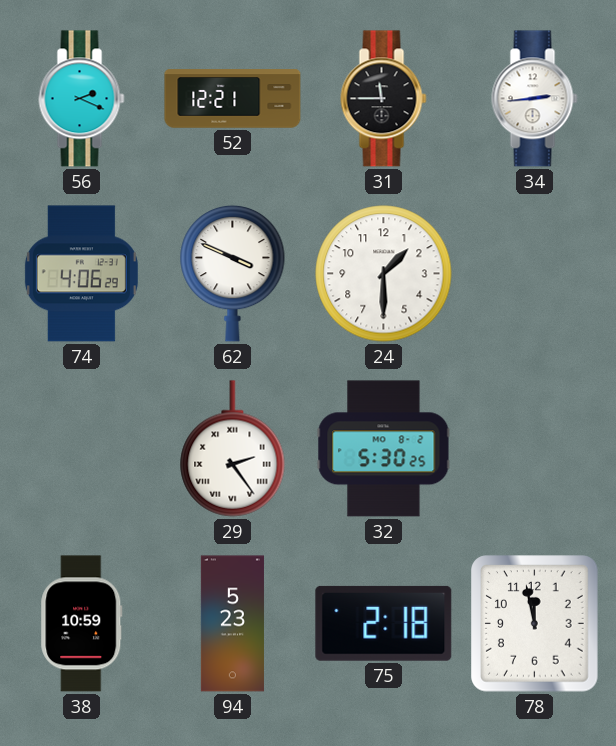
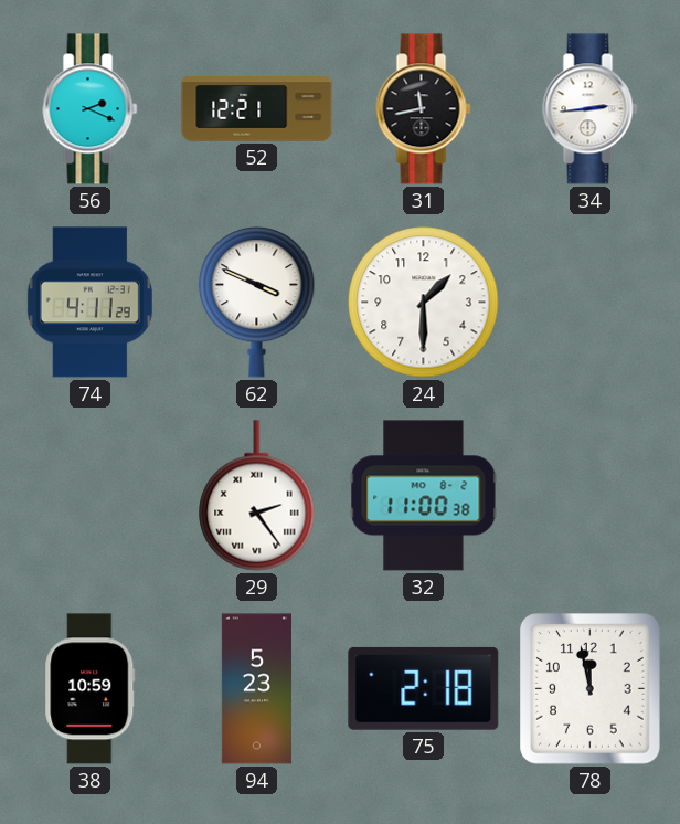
31: 11:45 -> 11:43 (424, 109)
74: 4:06 -> 4:11 (89, 303)
32: 5:30 -> 11:00 (424, 496)
